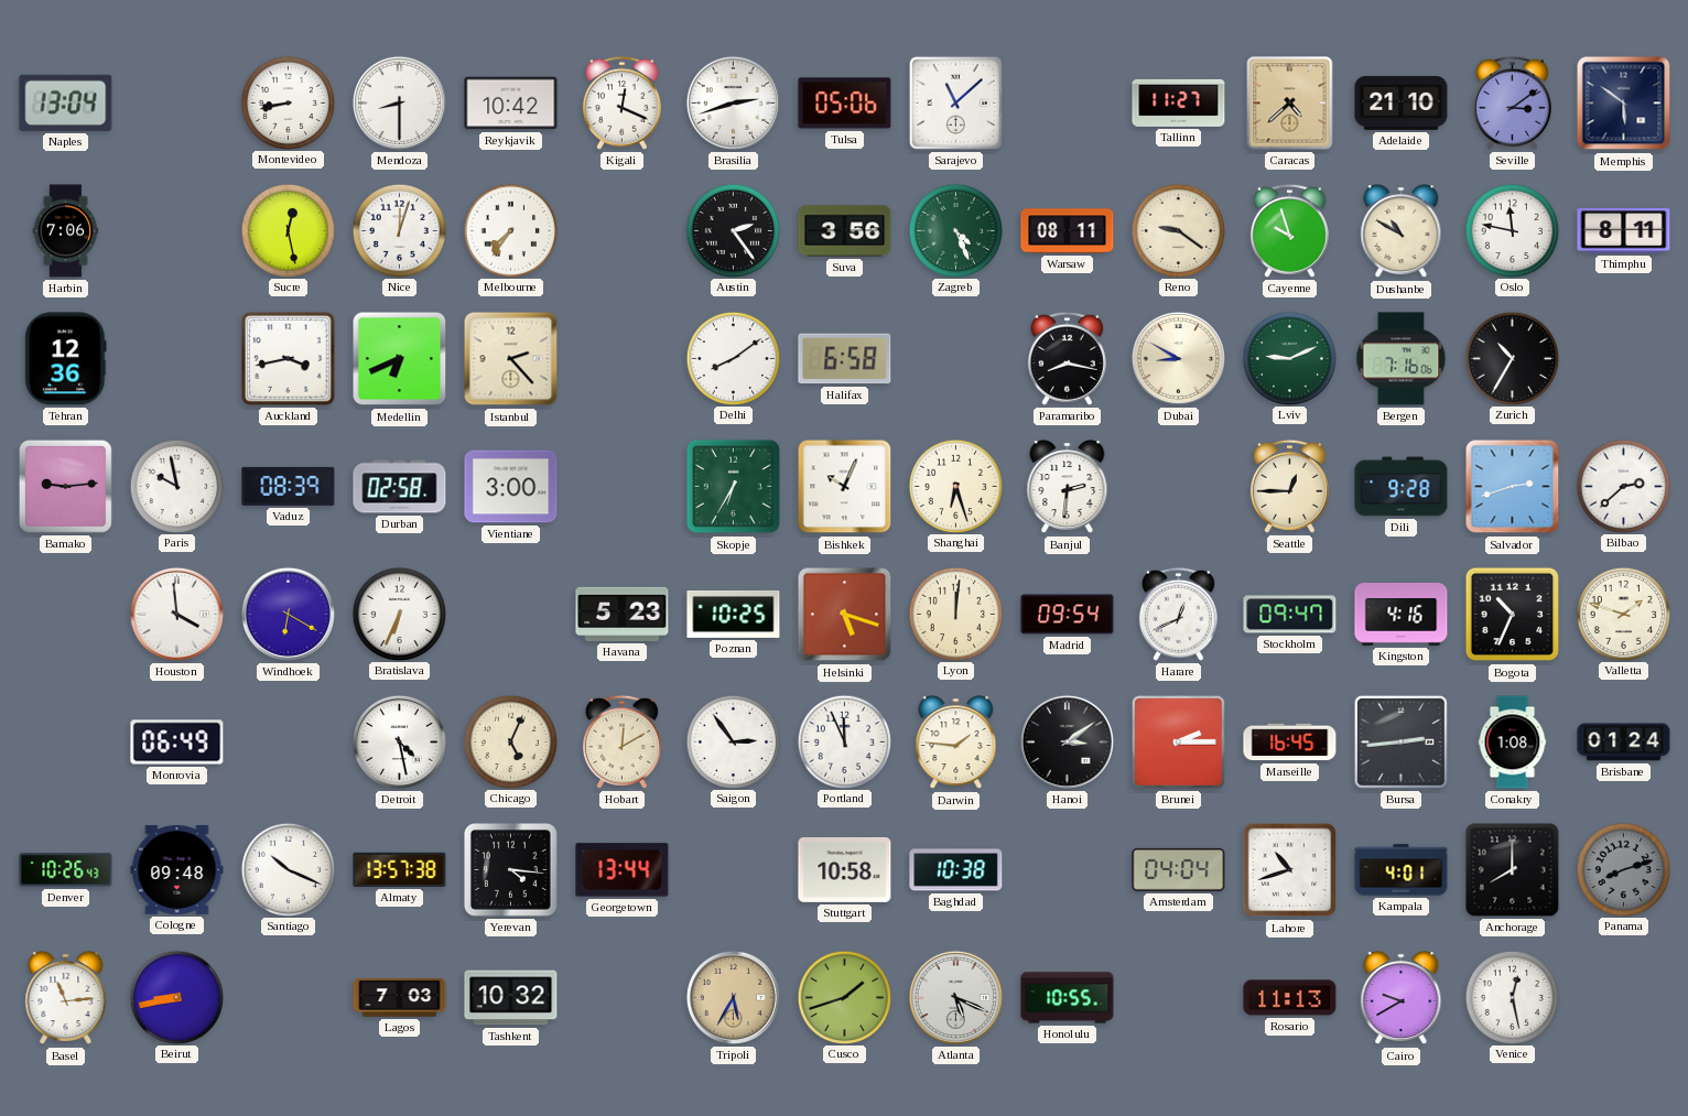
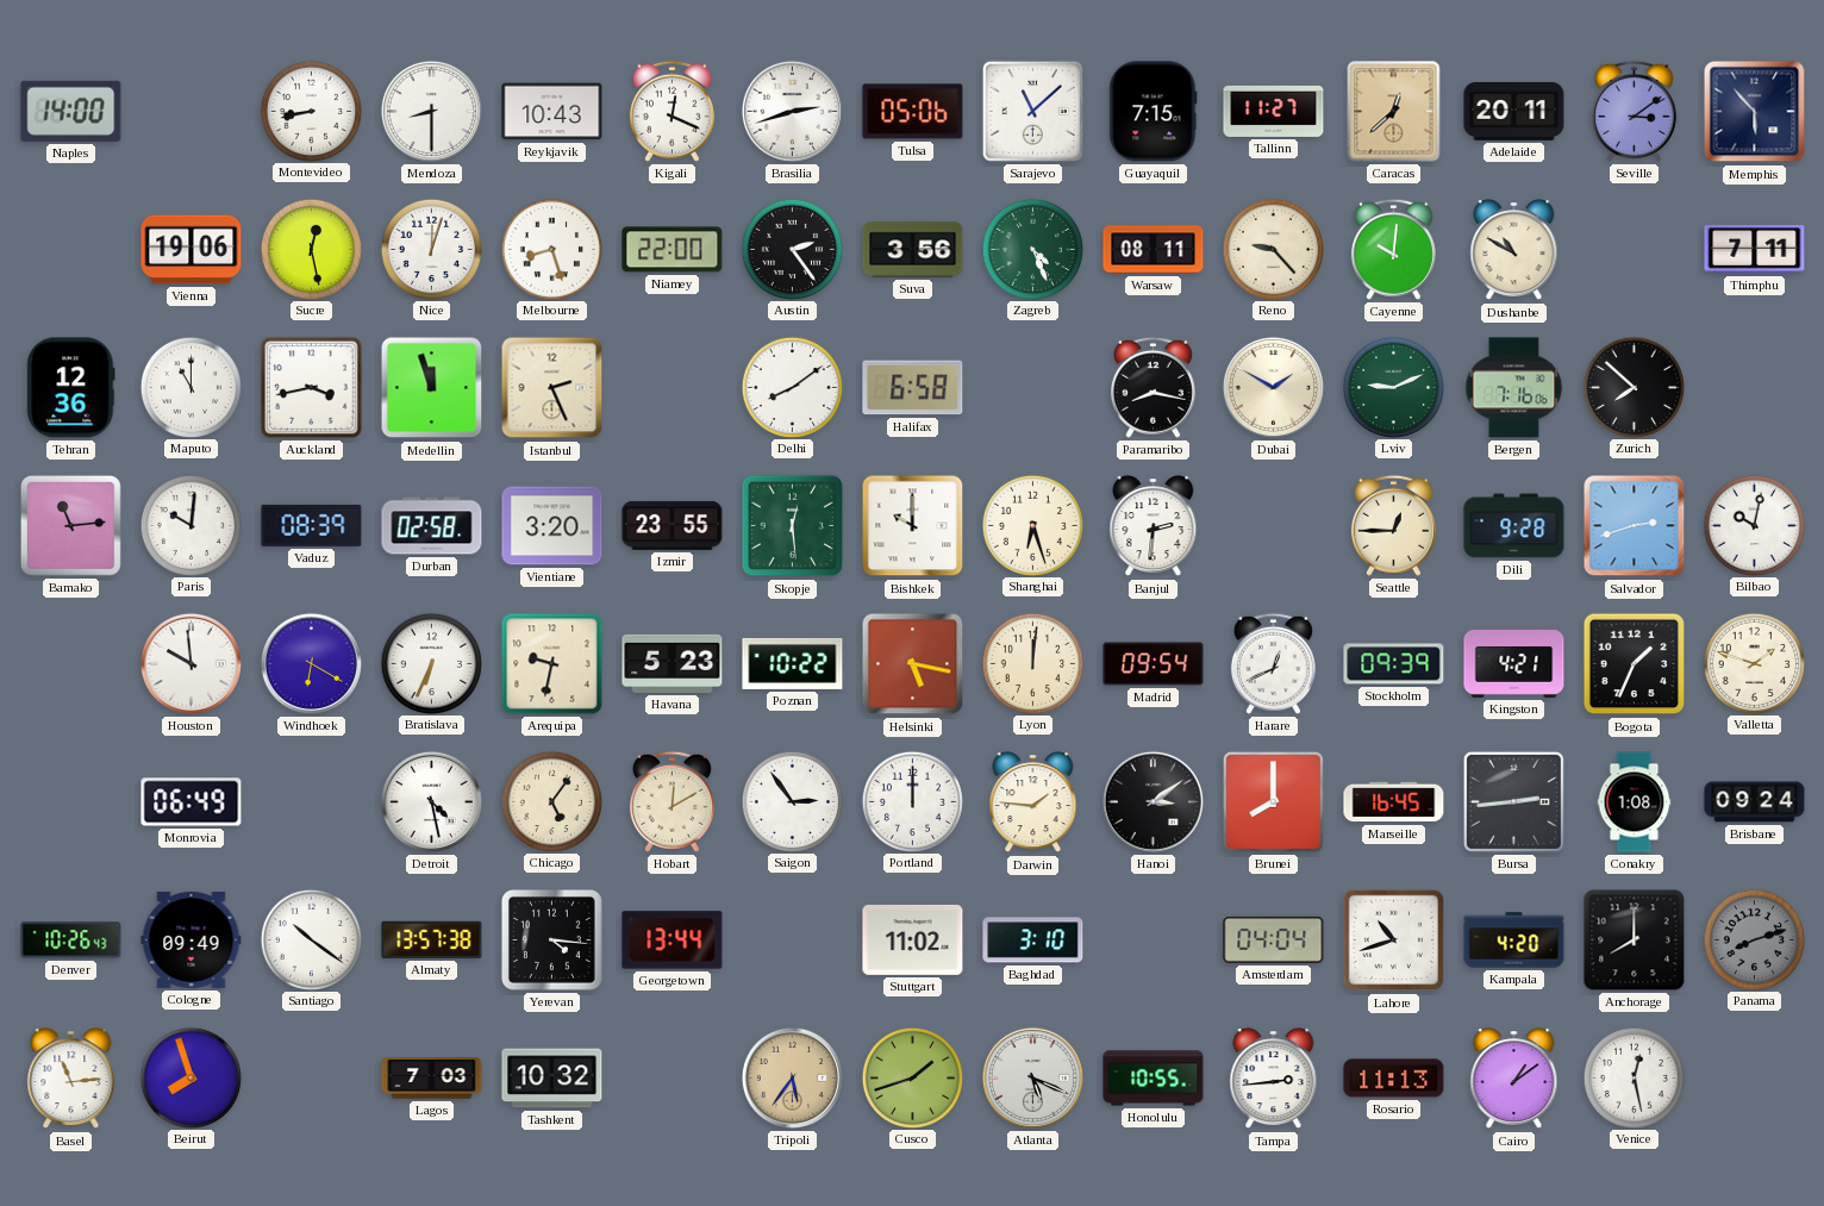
Naples: 13:04 -> 14:00 (71, 111)
Reykjavik: 10:42 -> 10:43 (552, 112)
Guayaquil: none -> 7:15 (1154, 112)
Caracas: 4:38 -> 12:38 (1394, 112)
Adelaide: 21:10 -> 20:11 (1514, 112)
Memphis: 5:51 -> 5:53 (1755, 112)
Harbin: 7:06 -> none (66, 231)
Vienna: none -> 19:06 (192, 250)
Melbourne: 7:36 -> 8:27 (551, 249)
Niamey: none -> 22:00 (673, 250)
Reno: 9:21 -> 9:23 (1273, 249)
Cayenne: 9:57 -> 10:01 (1393, 249)
Oslo: 11:47 -> none (1512, 230)
Thimphu: 8:11 -> 7:11 (1755, 250)
Maputo: none -> 11:00 (190, 387)
Medellin: 6:41 -> 11:57 (432, 388)
Istanbul: 2:23 -> 2:26 (552, 388)
Dubai: 8:50 -> 1:50 (1273, 387)
Zurich: 10:35 -> 7:52 (1634, 387)
Bamako: 9:14 -> 11:14 (70, 525)
Paris: 9:58 -> 10:01 (190, 525)
Vientiane: 3:00 -> 3:20 (552, 526)
Izmir: none -> 23:55 (673, 525)
Skopje: 6:35 -> 12:29 (793, 526)
Bishkek: 10:04 -> 10:00 (913, 526)
Bilbao: 2:38 -> 10:02 (1754, 525)
Houston: 3:59 -> 9:59 (190, 663)
Arequipa: none -> 9:32 (552, 664)
Poznan: 10:25 -> 10:22 (793, 663)
Helsinki: 5:18 -> 5:17 (913, 664)
Stockholm: 09:47 -> 09:39 (1394, 664)
Kingston: 4:16 -> 4:21 (1514, 664)
Bogota: 10:34 -> 1:34 (1635, 664)
Chicago: 5:04 -> 5:06 (551, 801)
Portland: 11:56 -> 12:00 (912, 801)
Brunei: 2:15 -> 8:00 (1273, 801)
Brisbane: 01:24 -> 09:24 (1755, 802)
Cologne: 09:48 -> 09:49 (192, 939)
Santiago: 10:19 -> 10:21 (311, 939)
Stuttgart: 10:58 -> 11:02 (913, 939)
Baghdad: 10:38 -> 3:10 (1033, 941)
Kampala: 4:01 -> 4:20 (1514, 941)
Beirut: 8:43 -> 7:57 (190, 1077)
Tripoli: 5:35 -> 5:36 (792, 1077)
Tampa: none -> 2:44 (1274, 1079)
Cairo: 9:40 -> 1:09 (1514, 1079)
